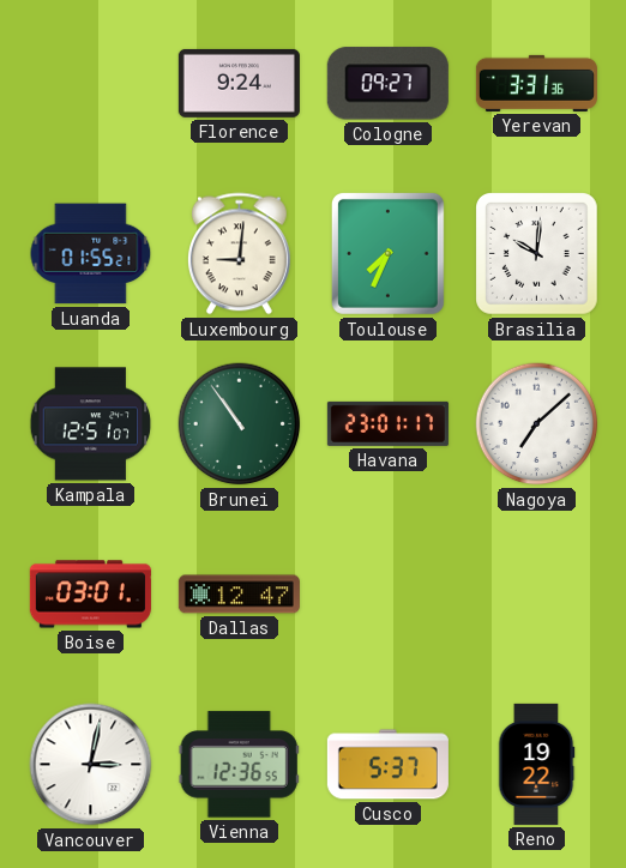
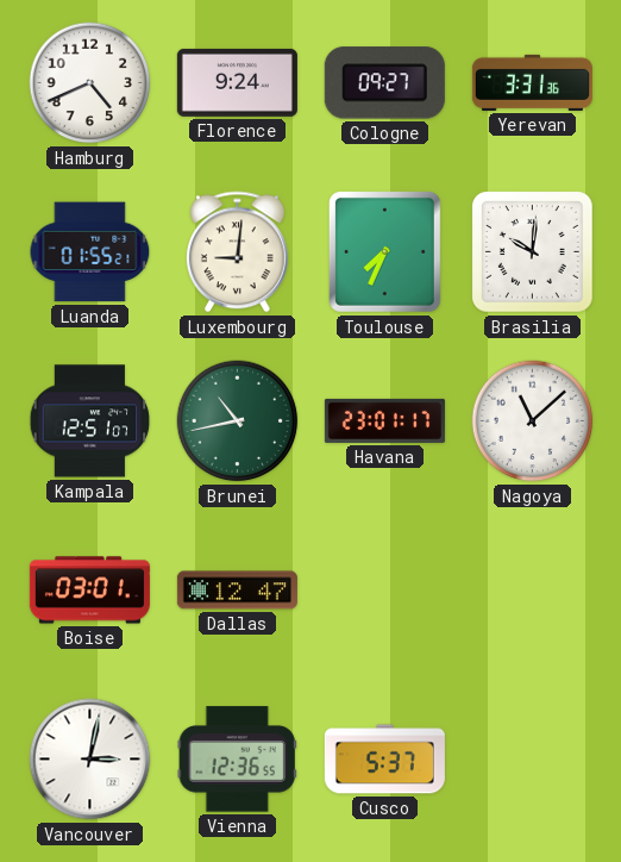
Hamburg: none -> 4:41 (90, 83)
Brunei: 10:54 -> 10:43 (238, 421)
Nagoya: 7:08 -> 11:08 (533, 421)
Reno: 19:22 -> none (536, 764)
